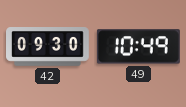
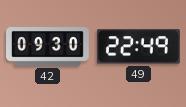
49: 10:49 -> 22:49 (138, 47)
